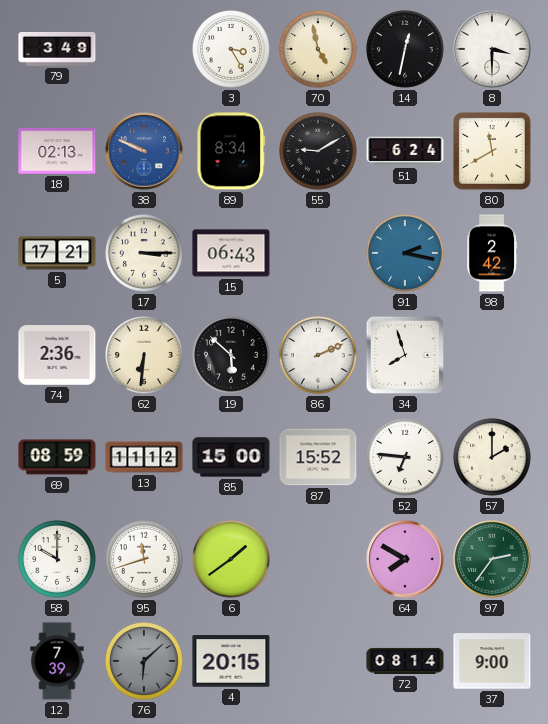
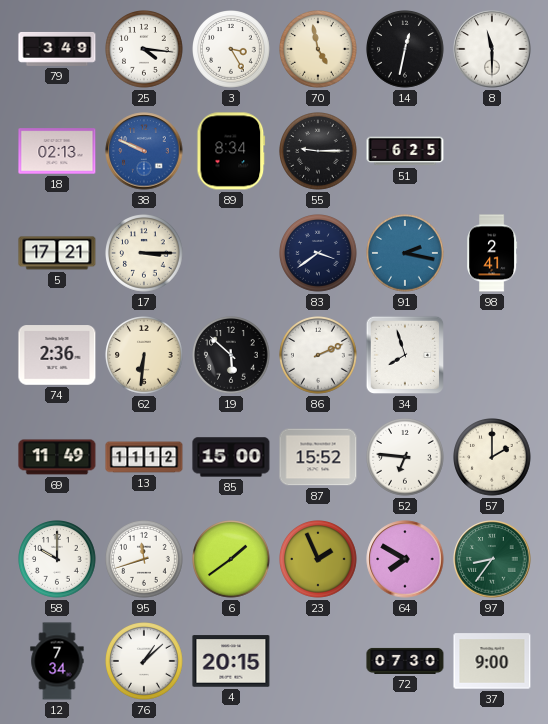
25: none -> 4:16 (145, 50)
8: 3:30 -> 11:30 (492, 49)
55: 9:10 -> 9:15 (319, 152)
51: 6:24 -> 6:25 (405, 151)
80: 11:40 -> none (492, 151)
15: 06:43 -> none (231, 253)
83: none -> 3:39 (319, 254)
98: 2:42 -> 2:41 (492, 253)
69: 08:59 -> 11:49 (57, 457)
23: none -> 1:56 (319, 560)
97: 2:36 -> 8:36 (492, 559)
12: 7:39 -> 7:34 (57, 661)
76: 6:08 -> 1:08 (145, 662)
76 dial: grey -> white (145, 662)
72: 08:14 -> 07:30 (405, 661)
